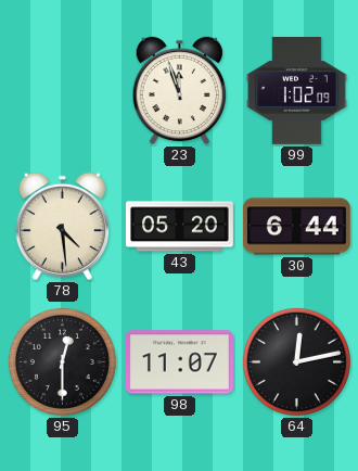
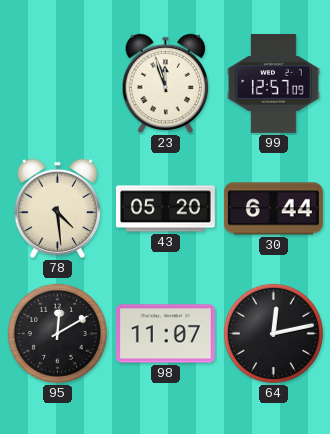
99: 1:02 -> 12:57 (274, 83)
95: 12:30 -> 12:10 (57, 333)
